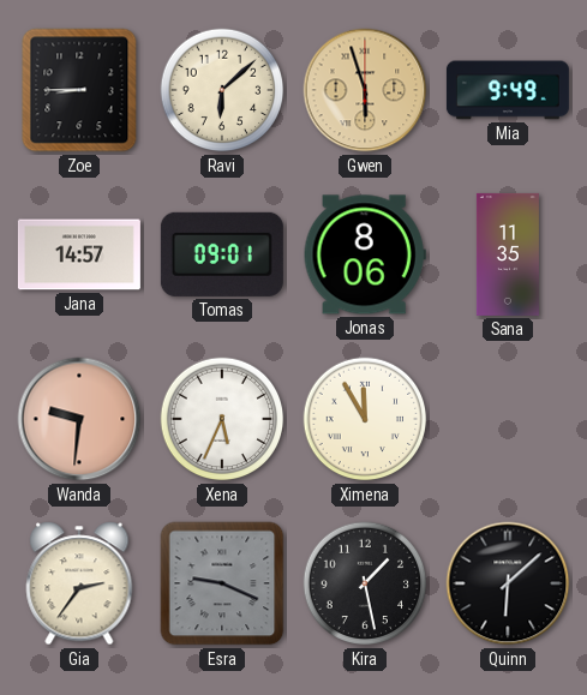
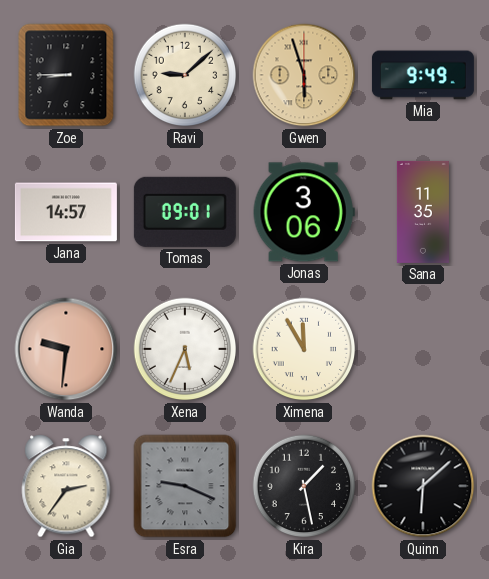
Ravi: 6:08 -> 9:08 (185, 75)
Jonas: 8:06 -> 3:06 (304, 212)
